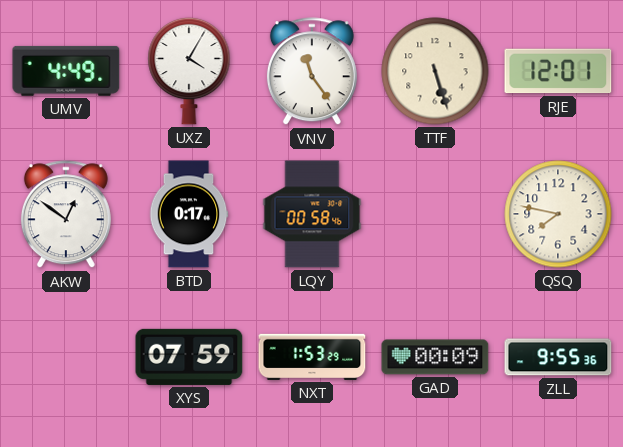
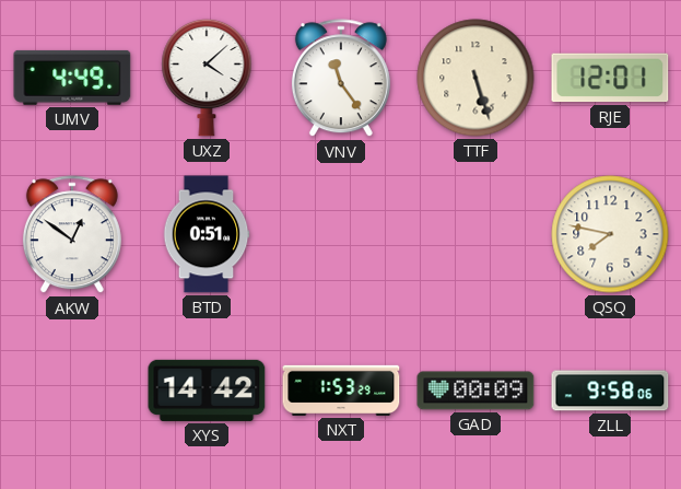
UXZ: 4:05 -> 4:08 (207, 78)
BTD: 0:17 -> 0:51 (207, 234)
LQY: 00:58 -> none (312, 214)
XYS: 07:59 -> 14:42 (207, 391)
ZLL: 9:55 -> 9:58 (610, 391)
